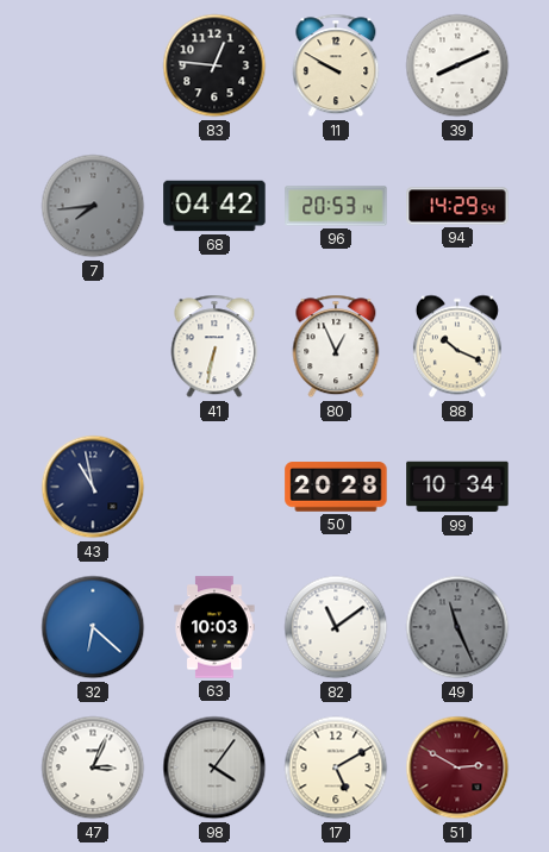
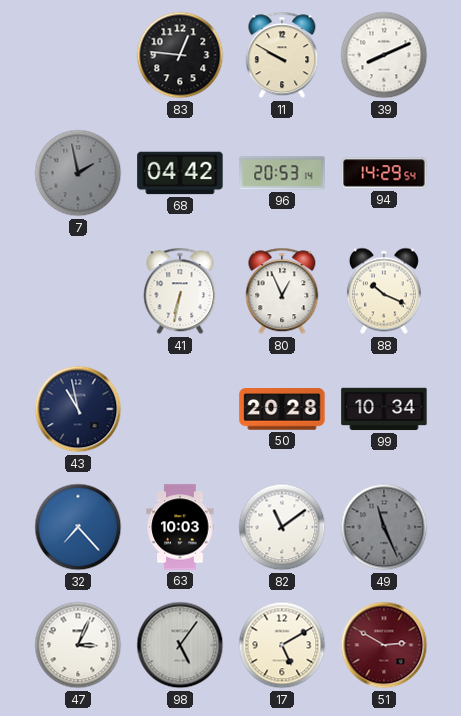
7: 7:44 -> 1:58 (78, 173)
32: 6:22 -> 7:23 (78, 527)
98: 4:06 -> 5:06 (180, 645)
